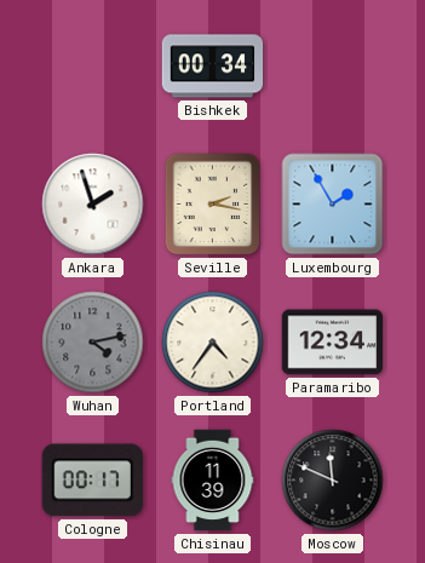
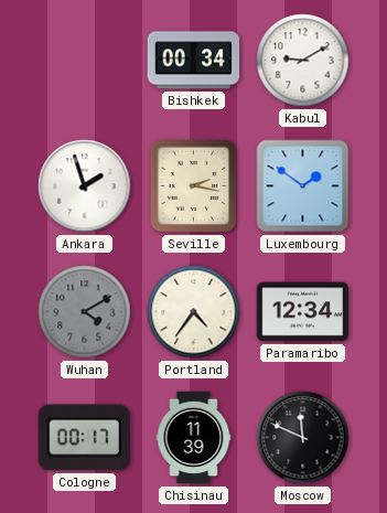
Kabul: none -> 9:10 (303, 61)
Luxembourg: 1:55 -> 1:51 (303, 186)
Wuhan: 4:13 -> 4:10 (85, 312)
